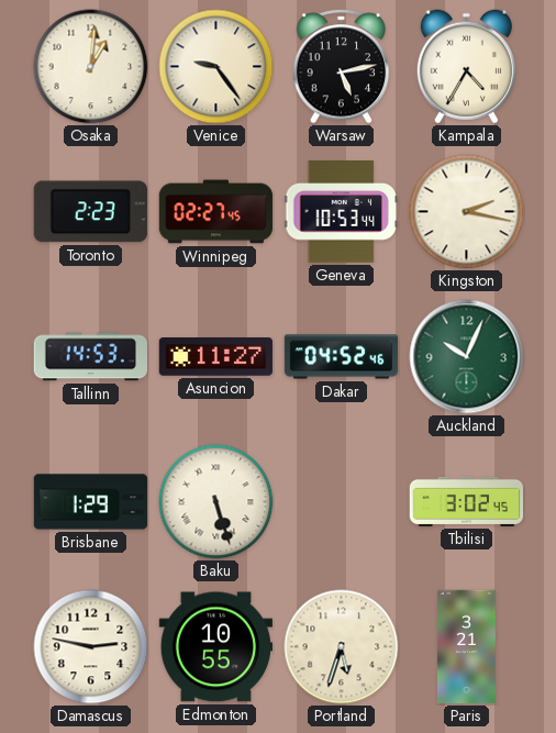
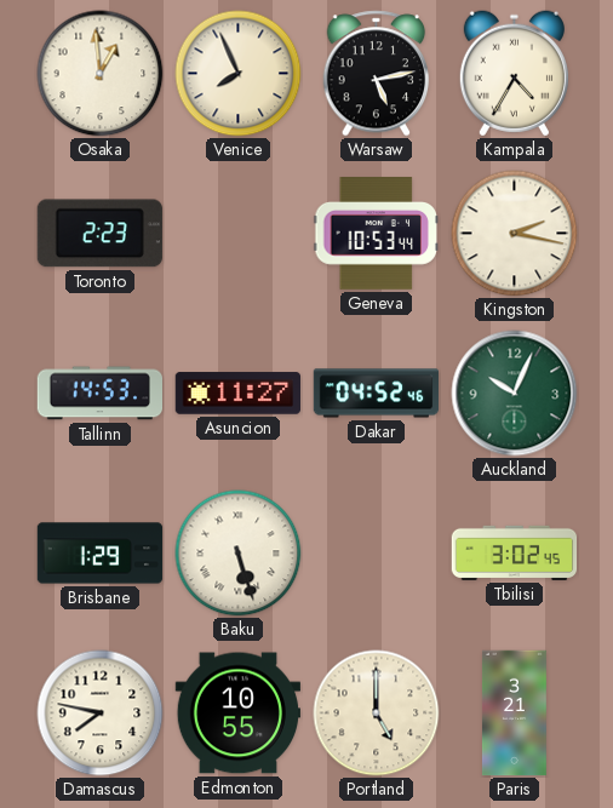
Osaka: 1:01 -> 12:59 (101, 74)
Venice: 9:24 -> 7:56 (239, 74)
Winnipeg: 02:27 -> none (216, 212)
Damascus: 2:47 -> 7:47 (101, 714)
Portland: 5:33 -> 5:00 (377, 714)
